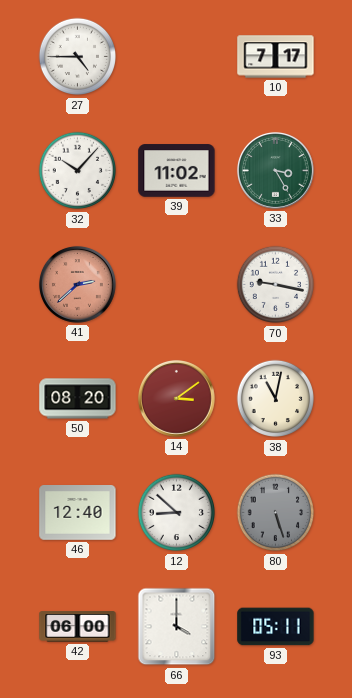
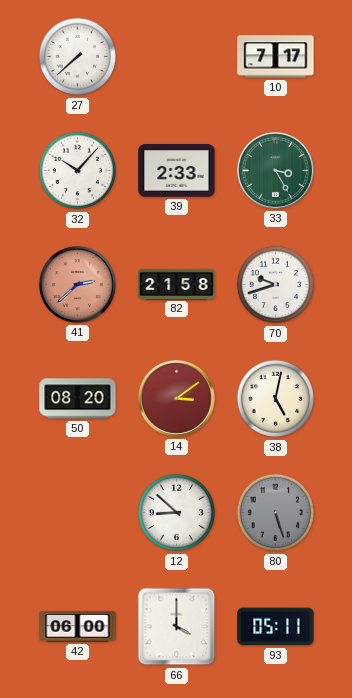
27: 4:45 -> 7:38 (78, 57)
39: 11:02 -> 2:33 (177, 171)
82: none -> 21:58 (177, 284)
70: 9:17 -> 9:42 (276, 285)
38: 11:02 -> 5:02 (276, 399)
46: 12:40 -> none (78, 513)
